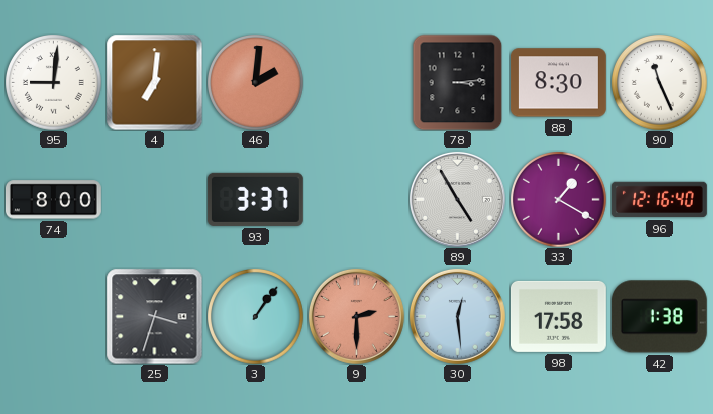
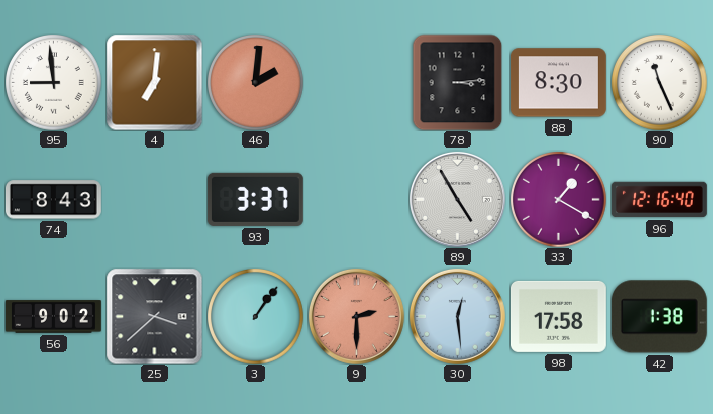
95: 9:01 -> 8:59 (53, 82)
74: 8:00 -> 8:43 (53, 200)
56: none -> 9:02 (54, 317)
25: 3:33 -> 3:38 (154, 316)
